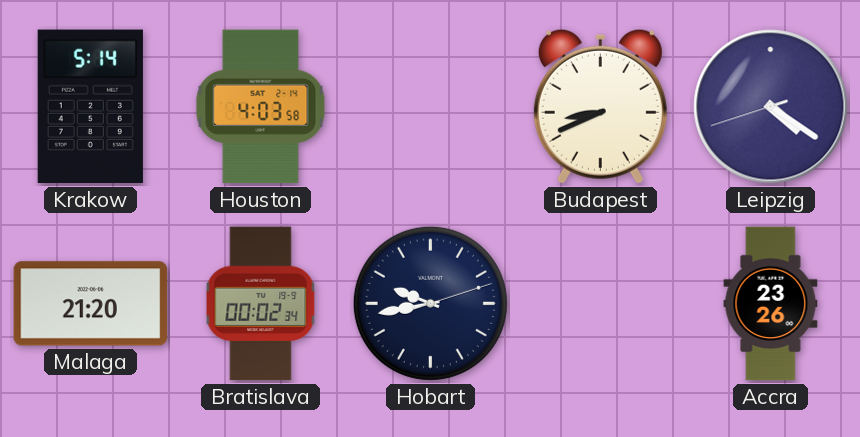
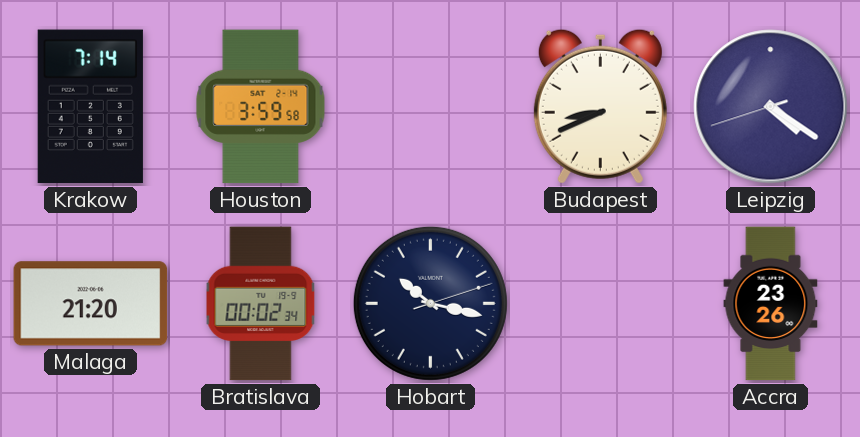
Krakow: 5:14 -> 7:14 (90, 107)
Houston: 4:03 -> 3:59 (261, 107)
Hobart: 9:43 -> 10:17 (430, 303)
